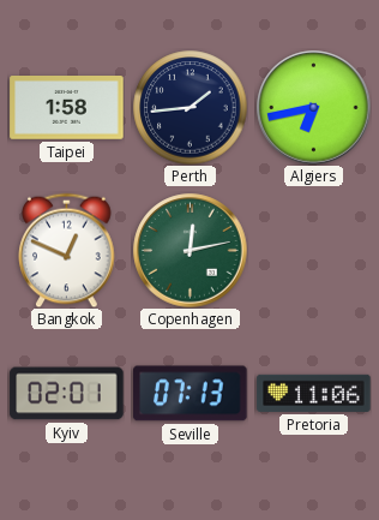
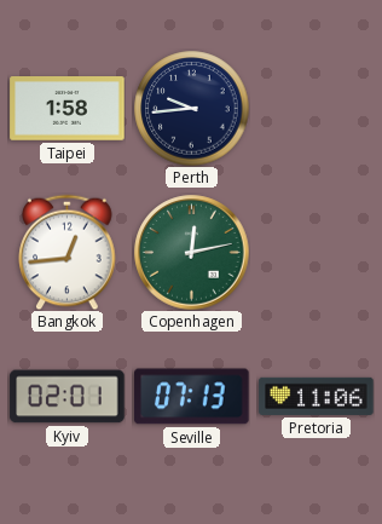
Perth: 1:44 -> 9:44 (191, 108)
Algiers: 6:43 -> none (314, 108)
Bangkok: 12:49 -> 12:44 (68, 252)
